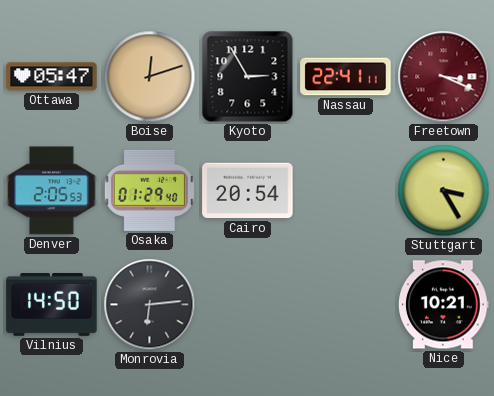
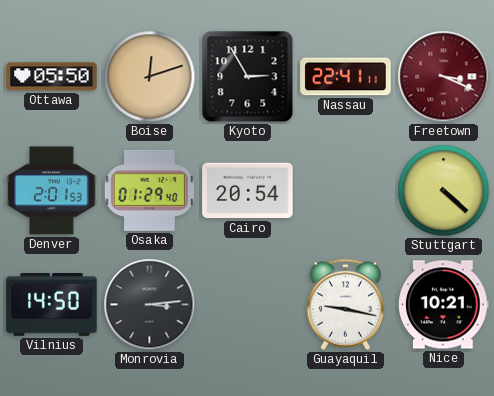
Ottawa: 05:47 -> 05:50 (52, 77)
Denver: 2:05 -> 2:01 (52, 191)
Stuttgart: 3:25 -> 4:22 (444, 191)
Monrovia: 6:14 -> 3:14 (150, 305)
Guayaquil: none -> 9:17 (345, 304)
